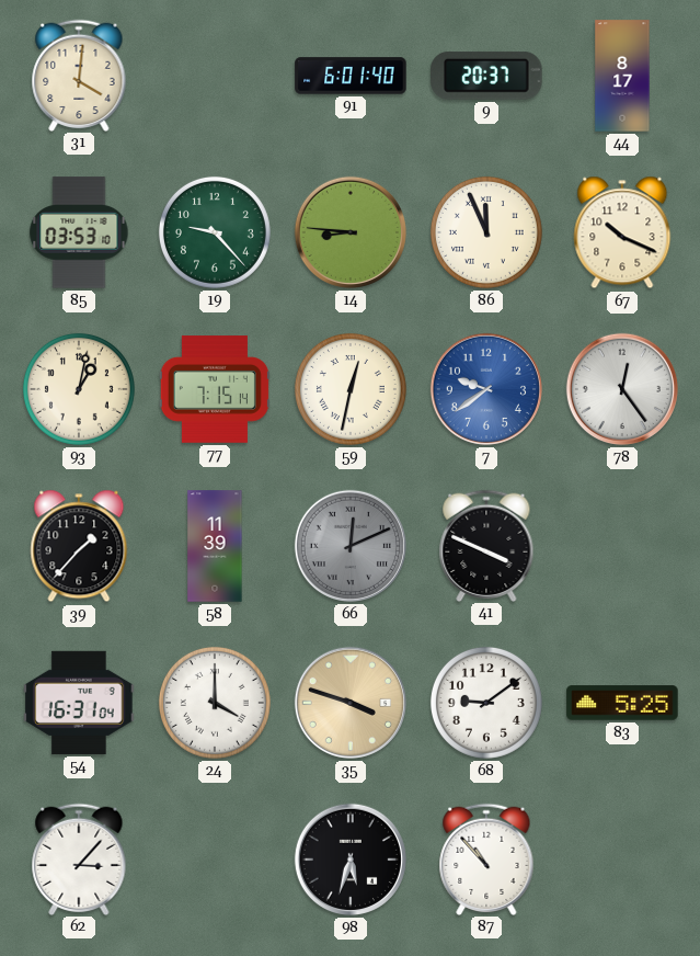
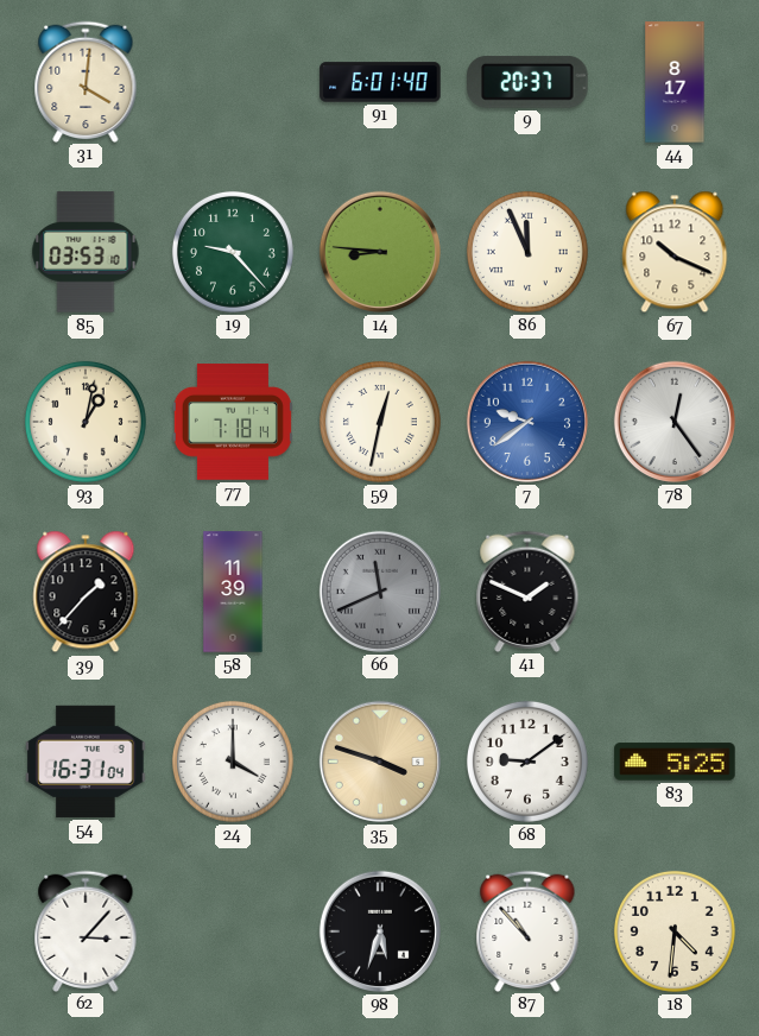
77: 7:15 -> 7:18 (233, 422)
66: 12:11 -> 11:41 (380, 592)
41: 3:49 -> 1:49 (527, 590)
18: none -> 4:31 (675, 931)
